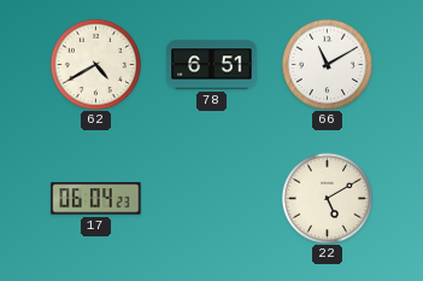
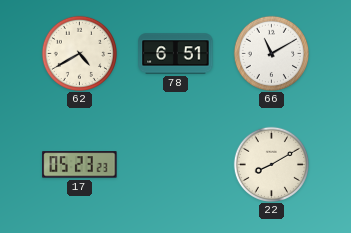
17: 06:04 -> 05:23 (80, 165)
22: 5:10 -> 8:10 (271, 164)
